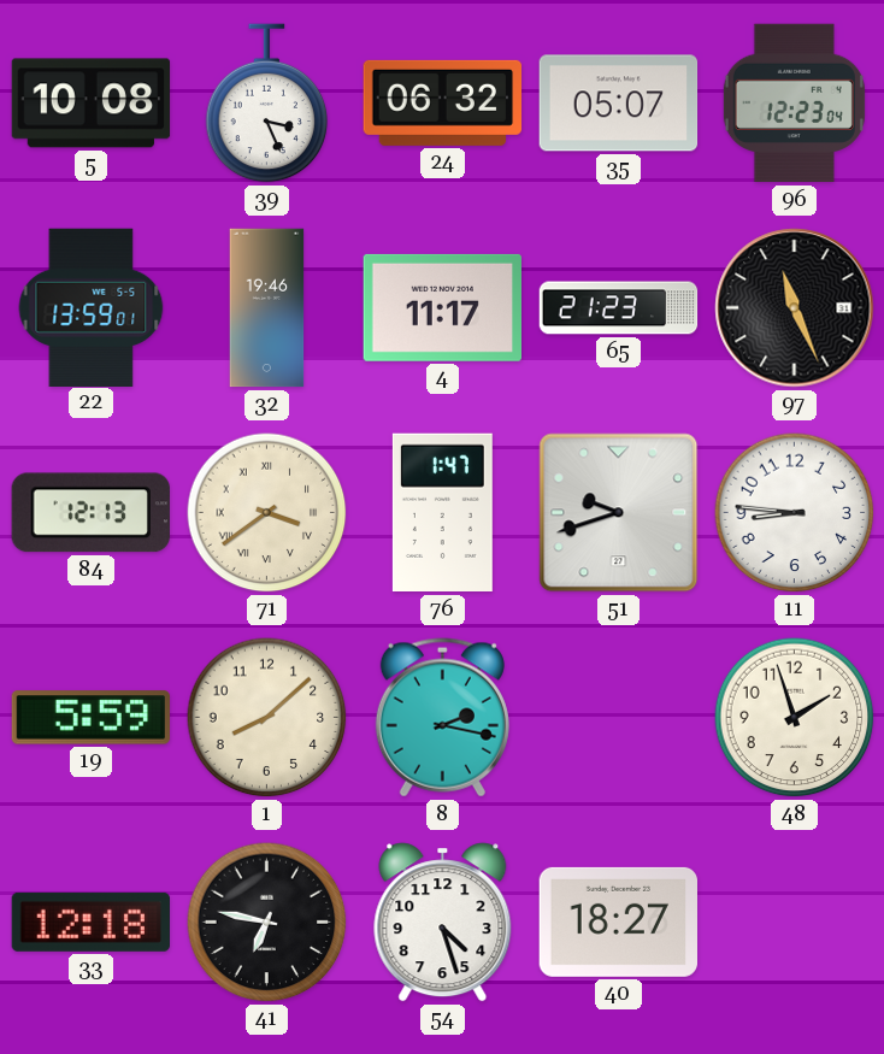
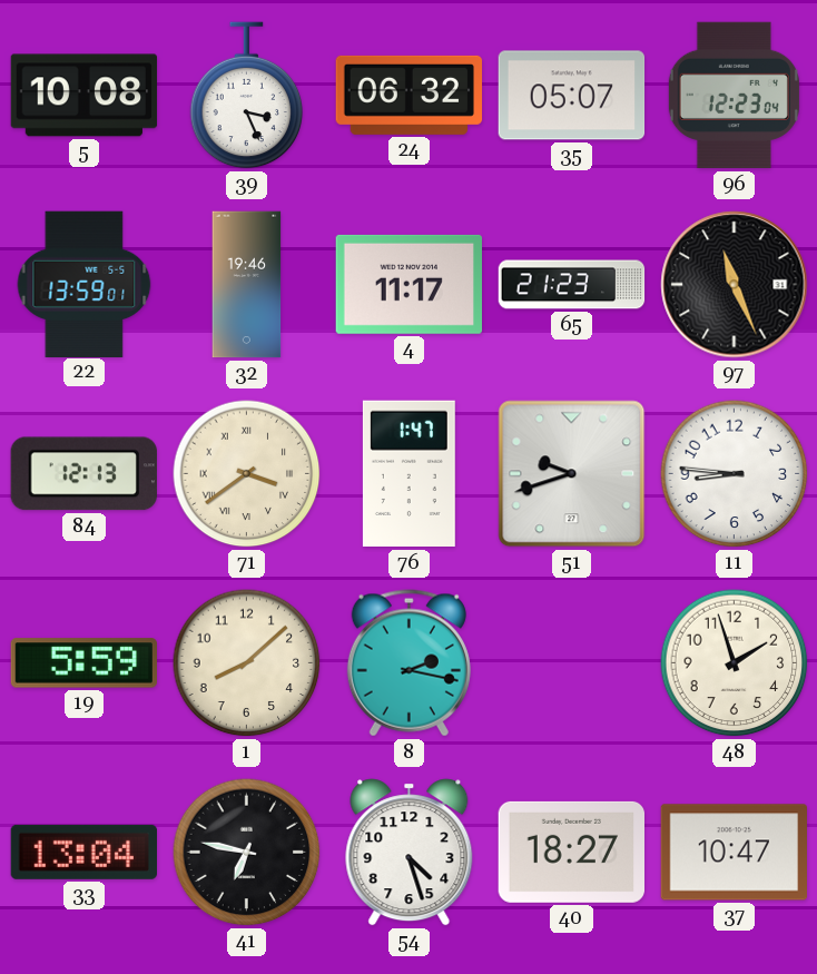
33: 12:18 -> 13:04 (83, 852)
37: none -> 10:47 (735, 853)
